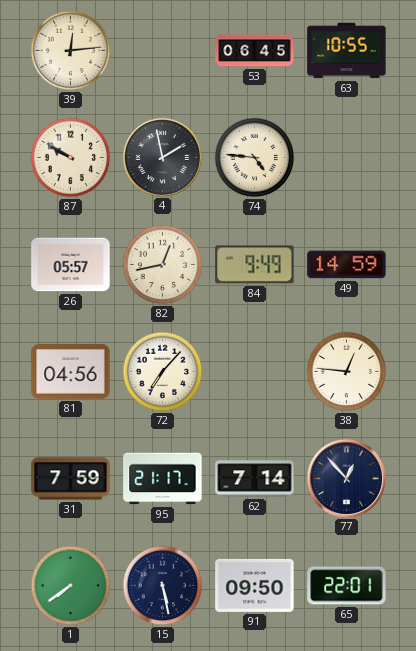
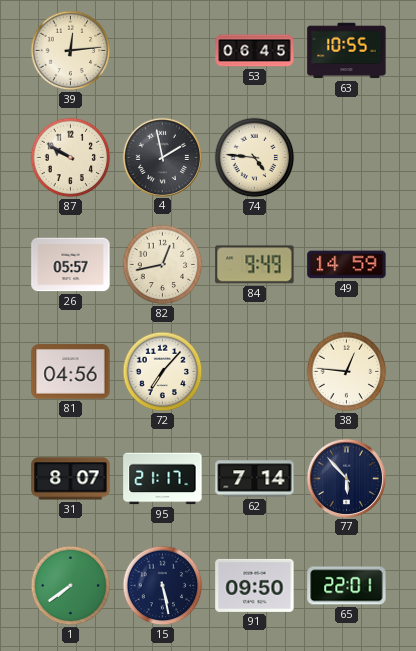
31: 7:59 -> 8:07 (71, 479)
77: 12:53 -> 5:53 (346, 478)
